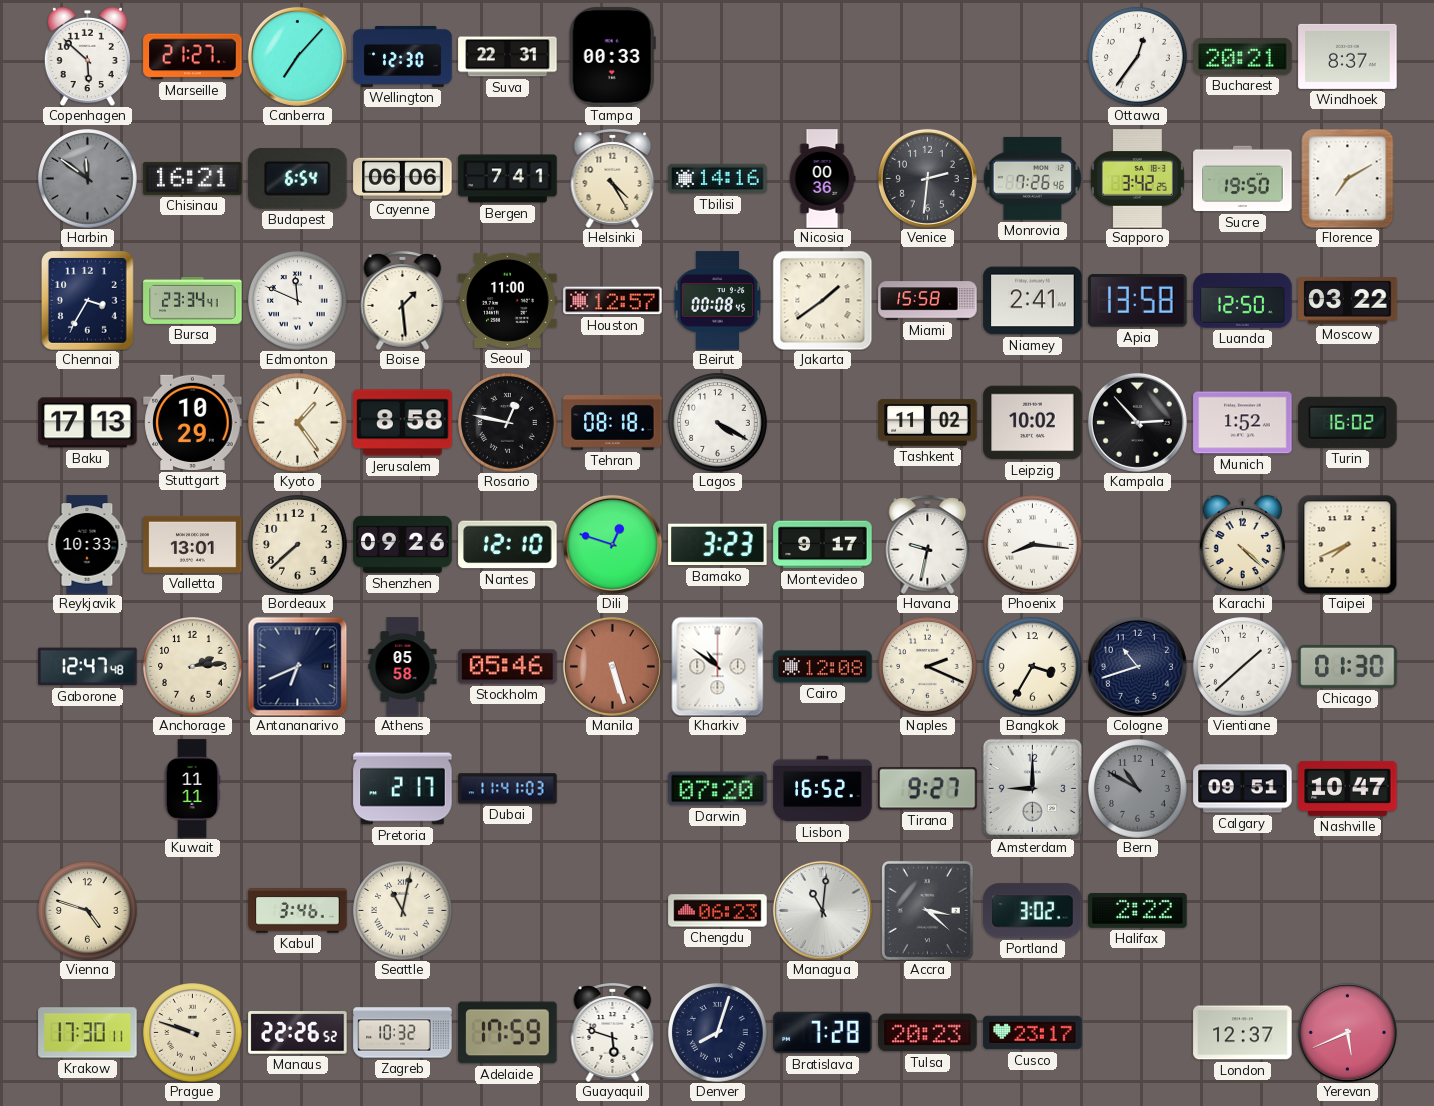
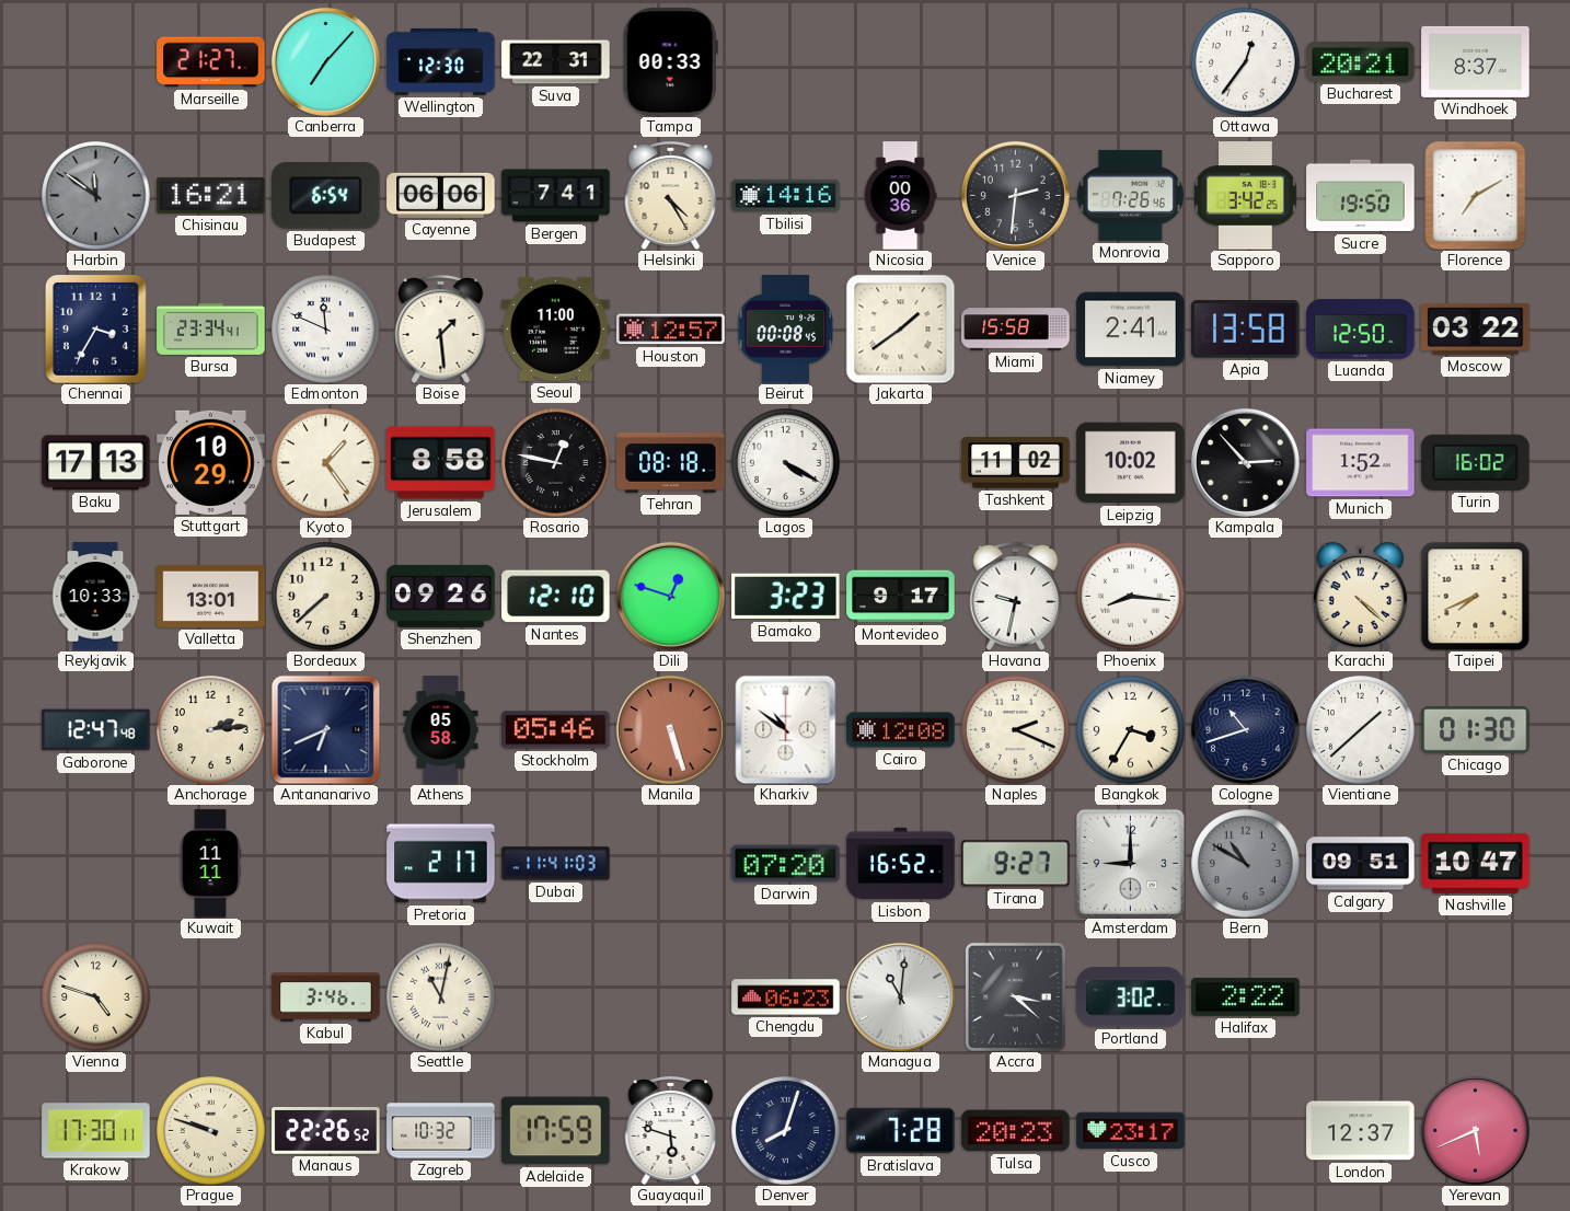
Copenhagen: 5:52 -> none (87, 56)
